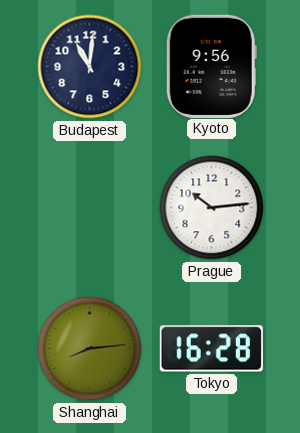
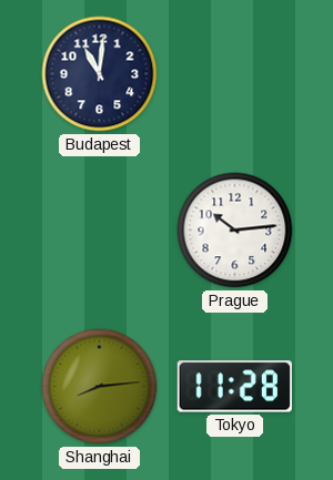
Kyoto: 9:56 -> none (211, 66)
Tokyo: 16:28 -> 11:28 (234, 387)
